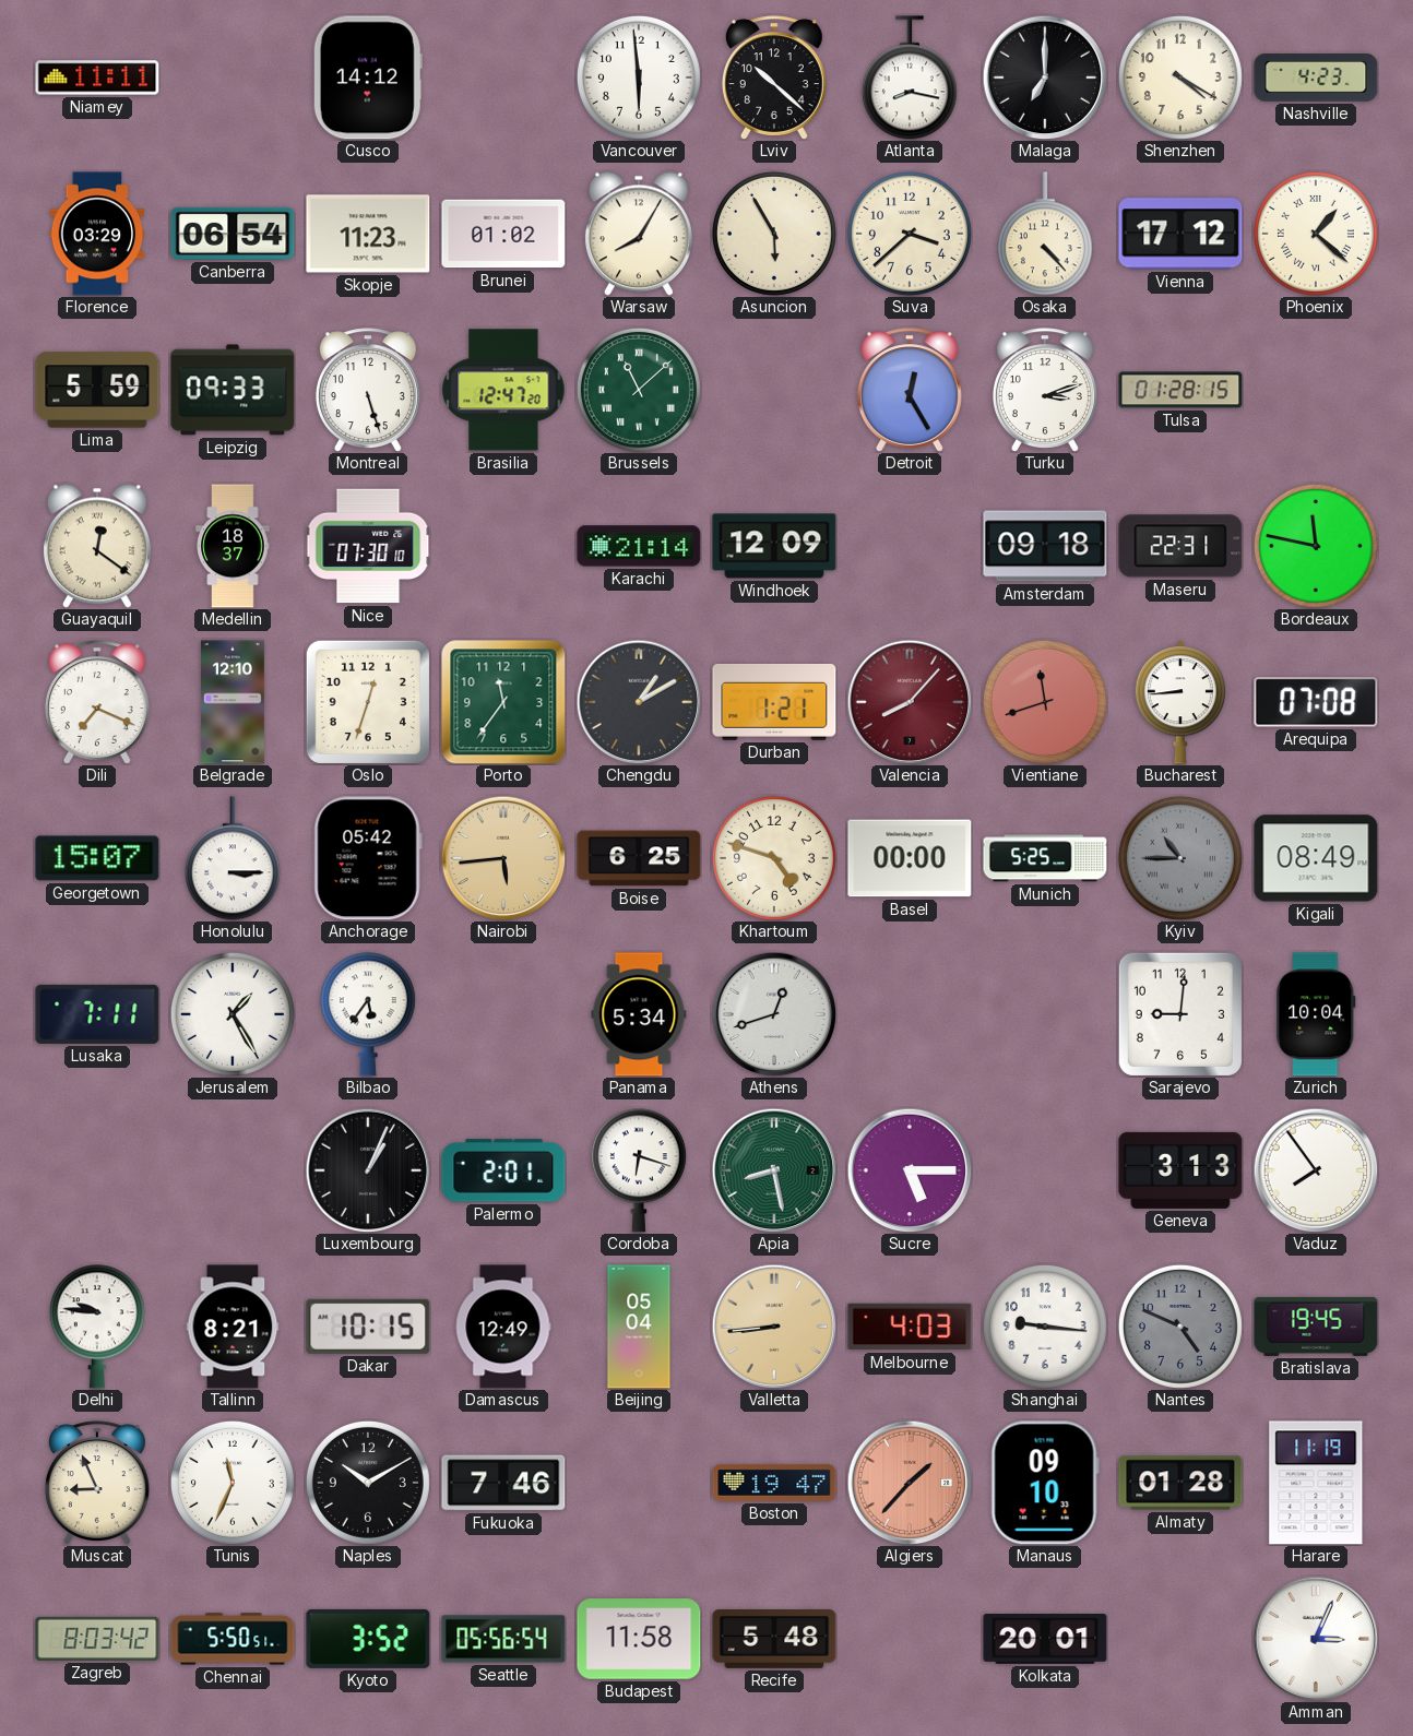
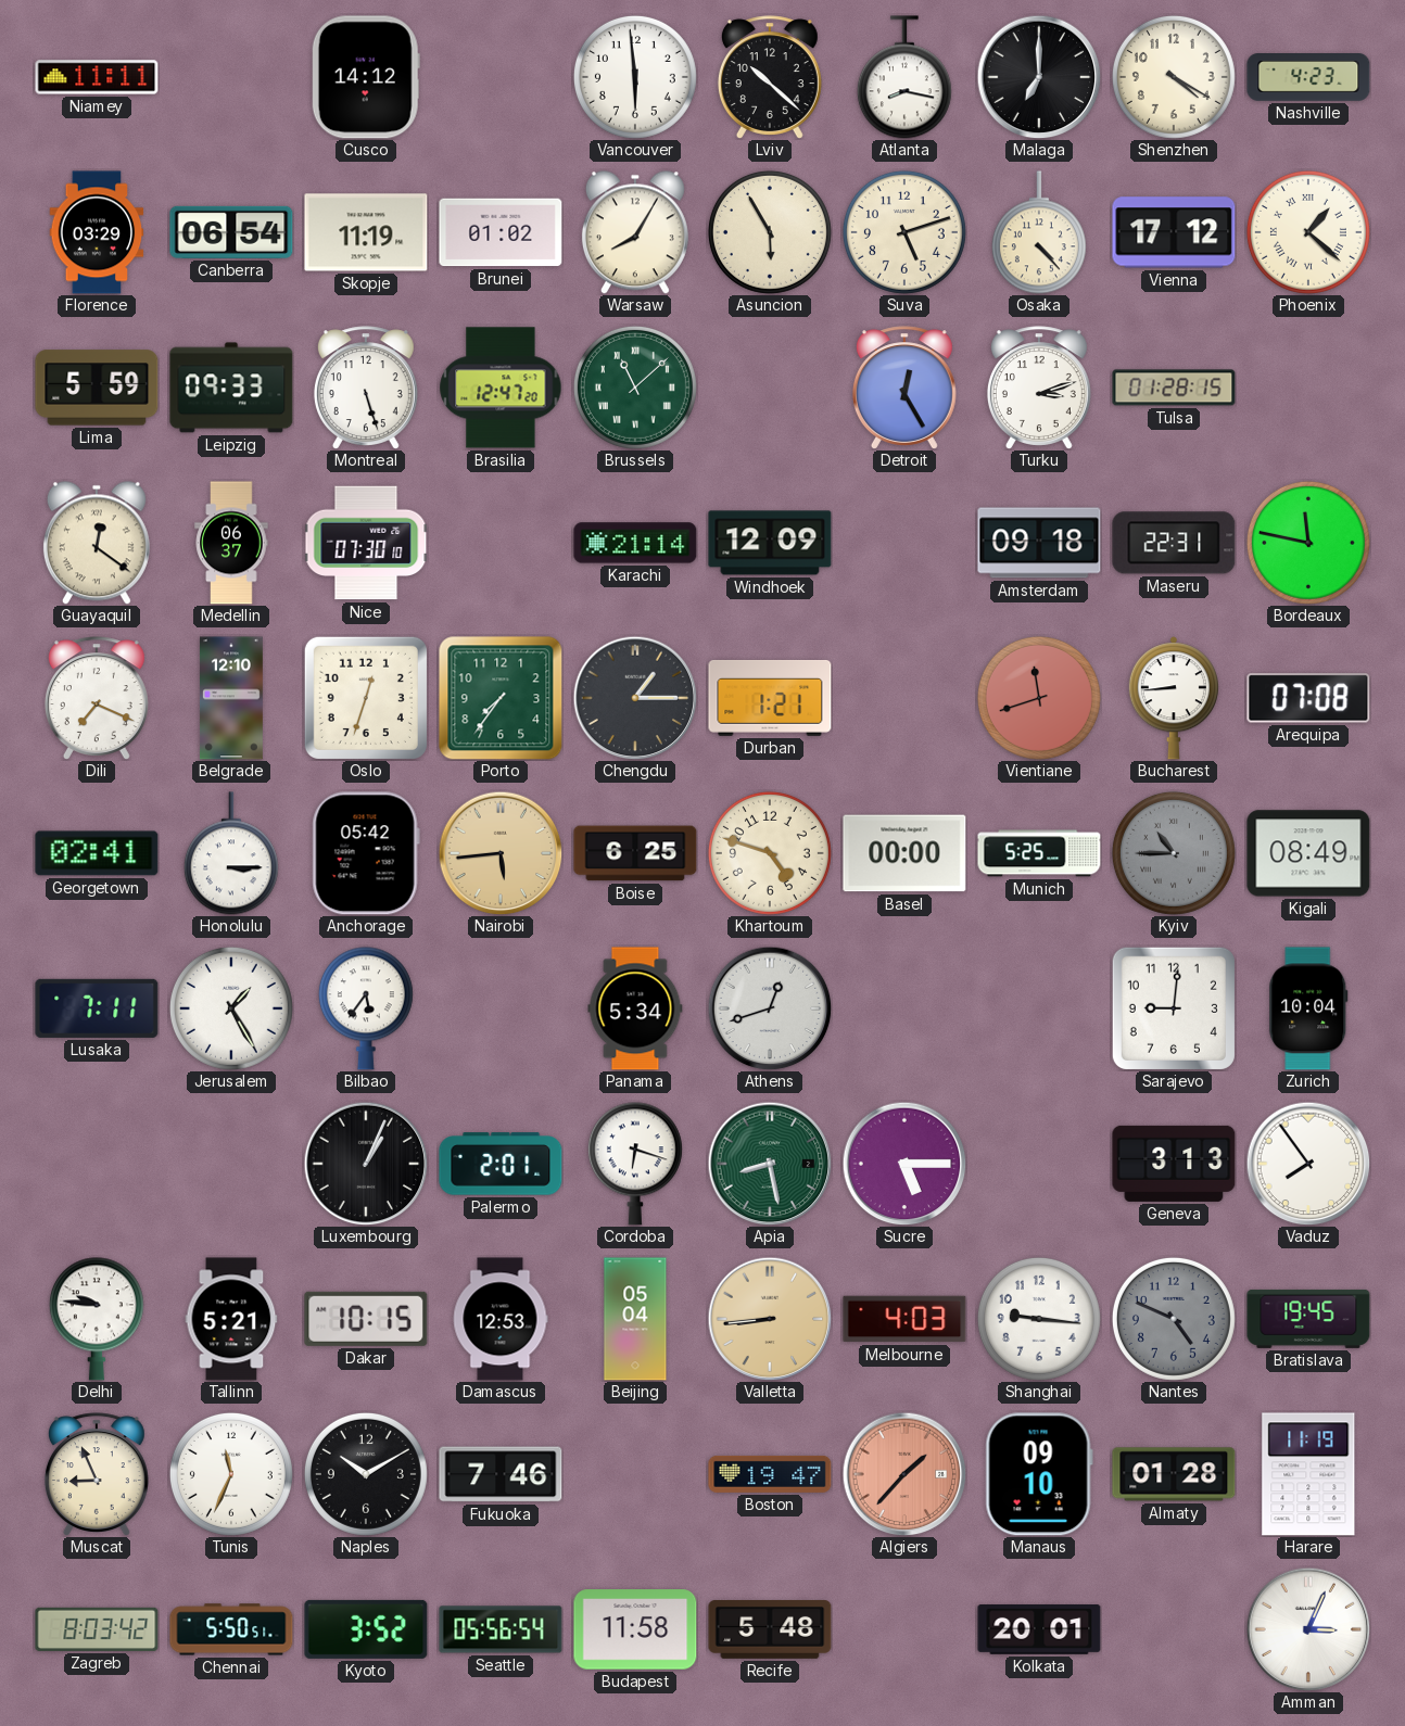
Skopje: 11:23 -> 11:19 (366, 232)
Suva: 3:38 -> 5:12 (904, 232)
Medellin: 18:37 -> 06:37 (231, 543)
Porto: 11:36 -> 7:36 (501, 698)
Chengdu: 1:10 -> 1:15 (635, 698)
Valencia: 8:07 -> none (910, 702)
Georgetown: 15:07 -> 02:41 (97, 853)
Tallinn: 8:21 -> 5:21 (231, 1319)
Damascus: 12:49 -> 12:53 (501, 1319)
